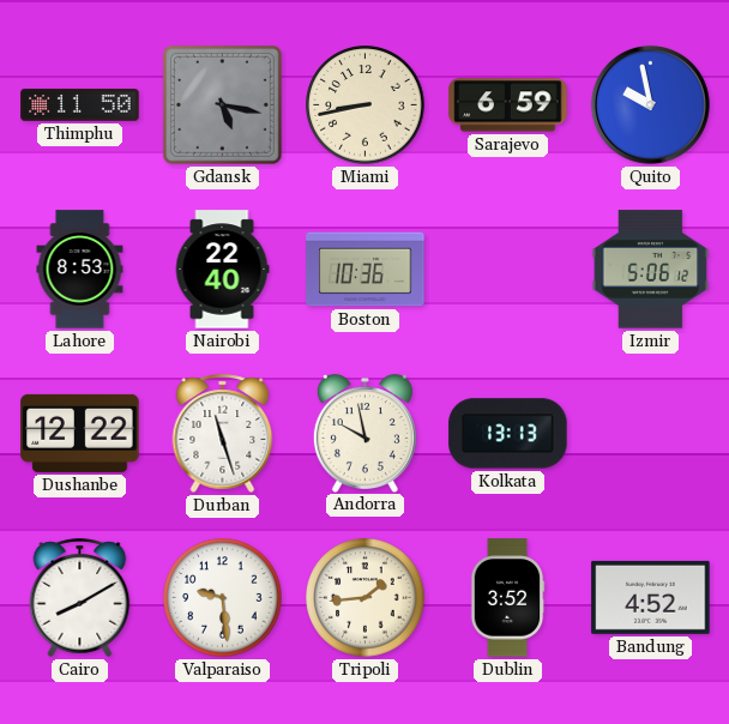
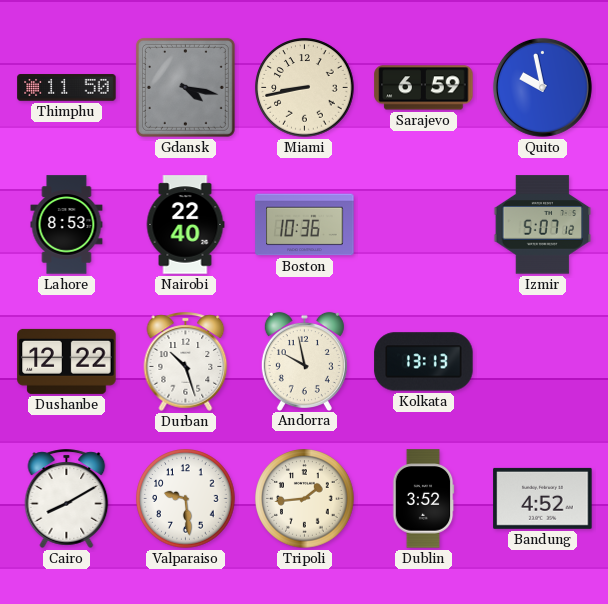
Gdansk: 5:17 -> 4:17 (185, 87)
Izmir: 5:06 -> 5:07 (543, 225)
Durban: 11:27 -> 10:27 (186, 361)
